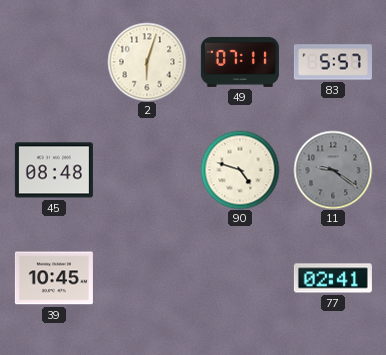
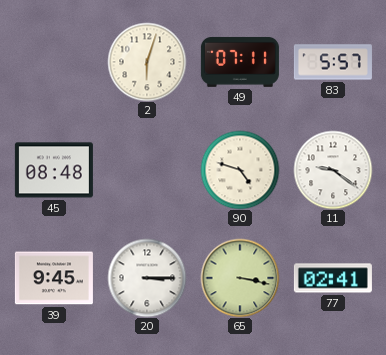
11 dial: grey -> white (333, 170)
39: 10:45 -> 9:45 (54, 278)
20: none -> 3:15 (147, 278)
65: none -> 3:17 (240, 278)
